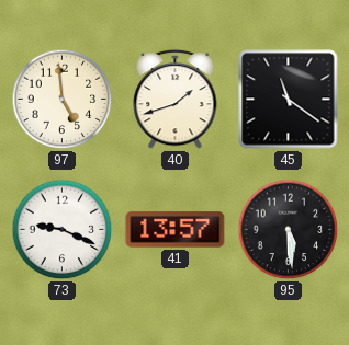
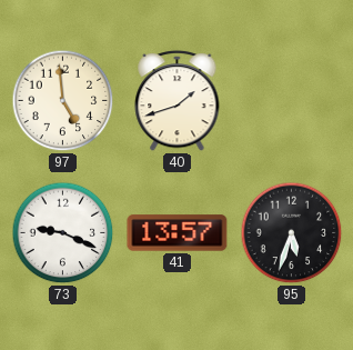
45: 11:21 -> none (289, 100)
95: 5:29 -> 5:33 (292, 233)
